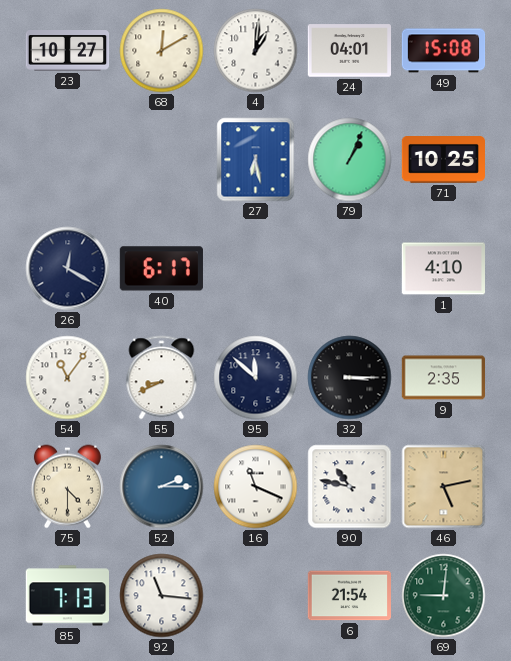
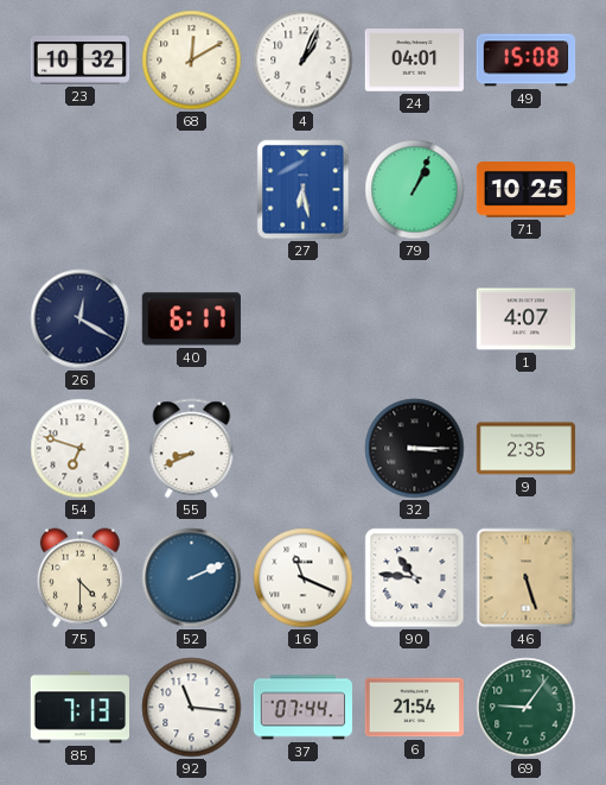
23: 10:27 -> 10:32 (81, 61)
4: 1:01 -> 1:04 (304, 61)
1: 4:10 -> 4:07 (525, 319)
54: 11:06 -> 6:48 (81, 449)
95: 11:52 -> none (256, 378)
52: 2:15 -> 2:11 (192, 578)
90: 10:47 -> 10:46 (415, 578)
46: 5:13 -> 5:27 (527, 578)
37: none -> 07:44 (304, 708)
69: 9:01 -> 9:06 (527, 708)
